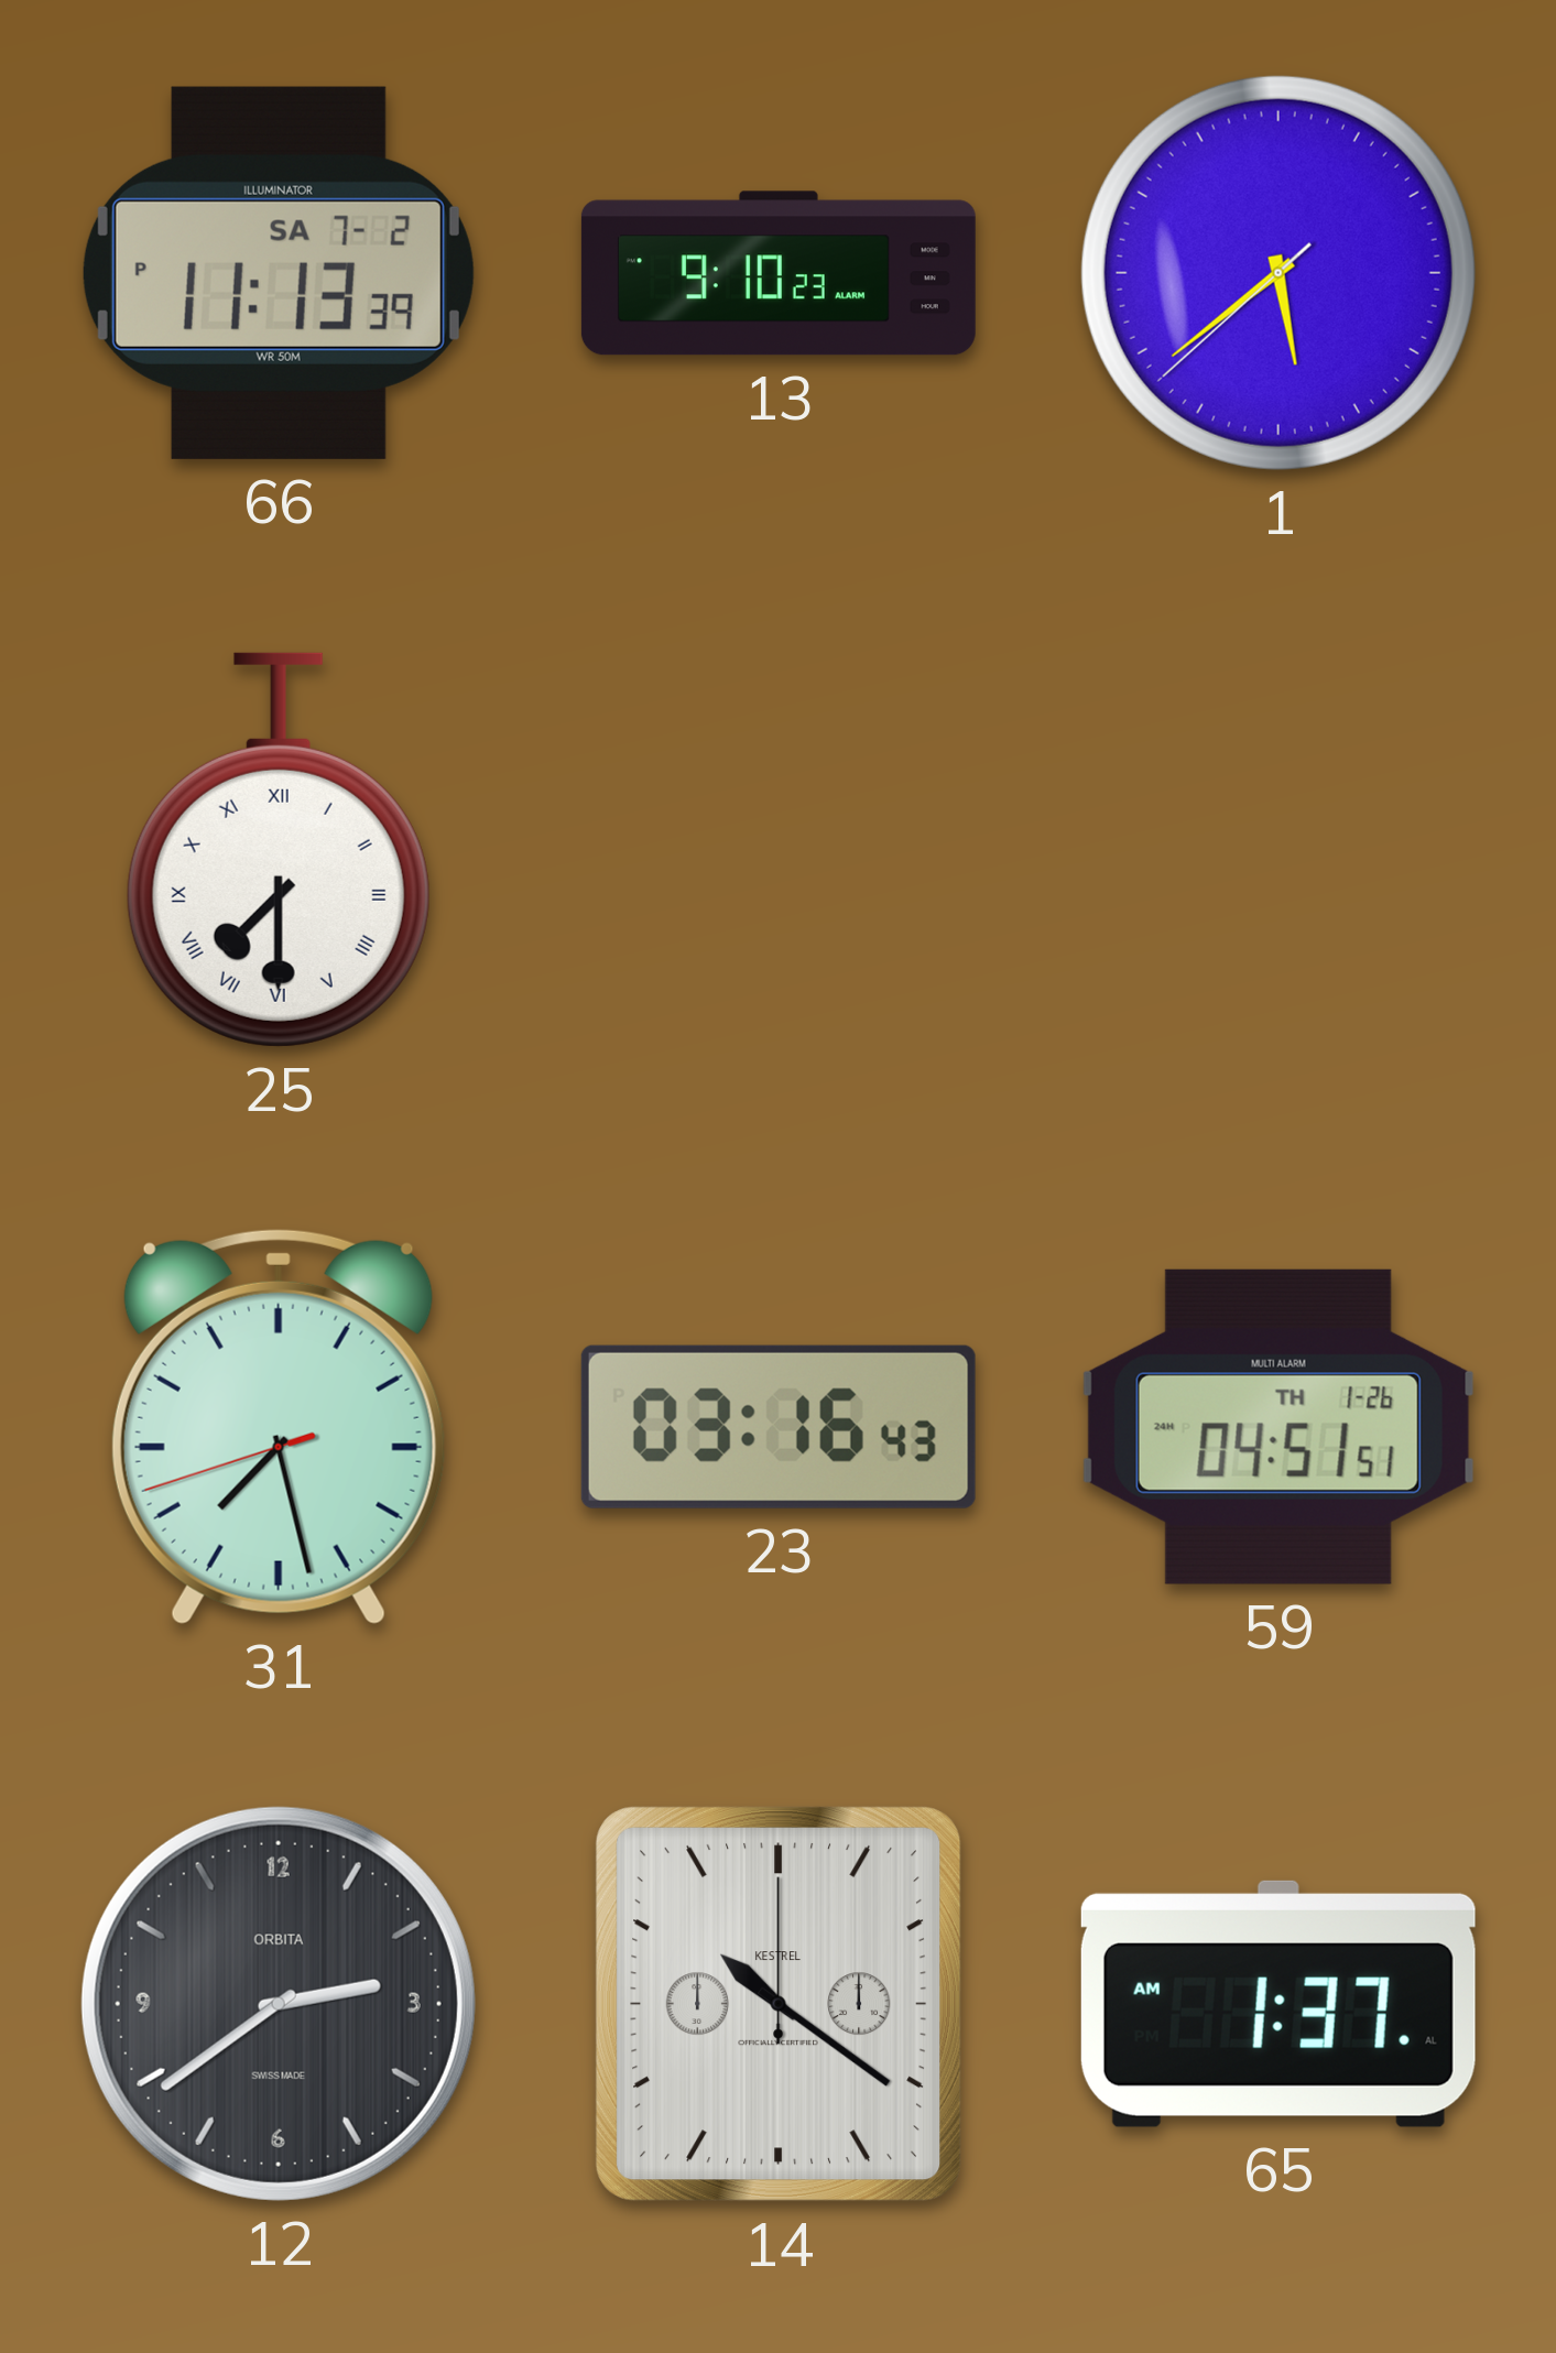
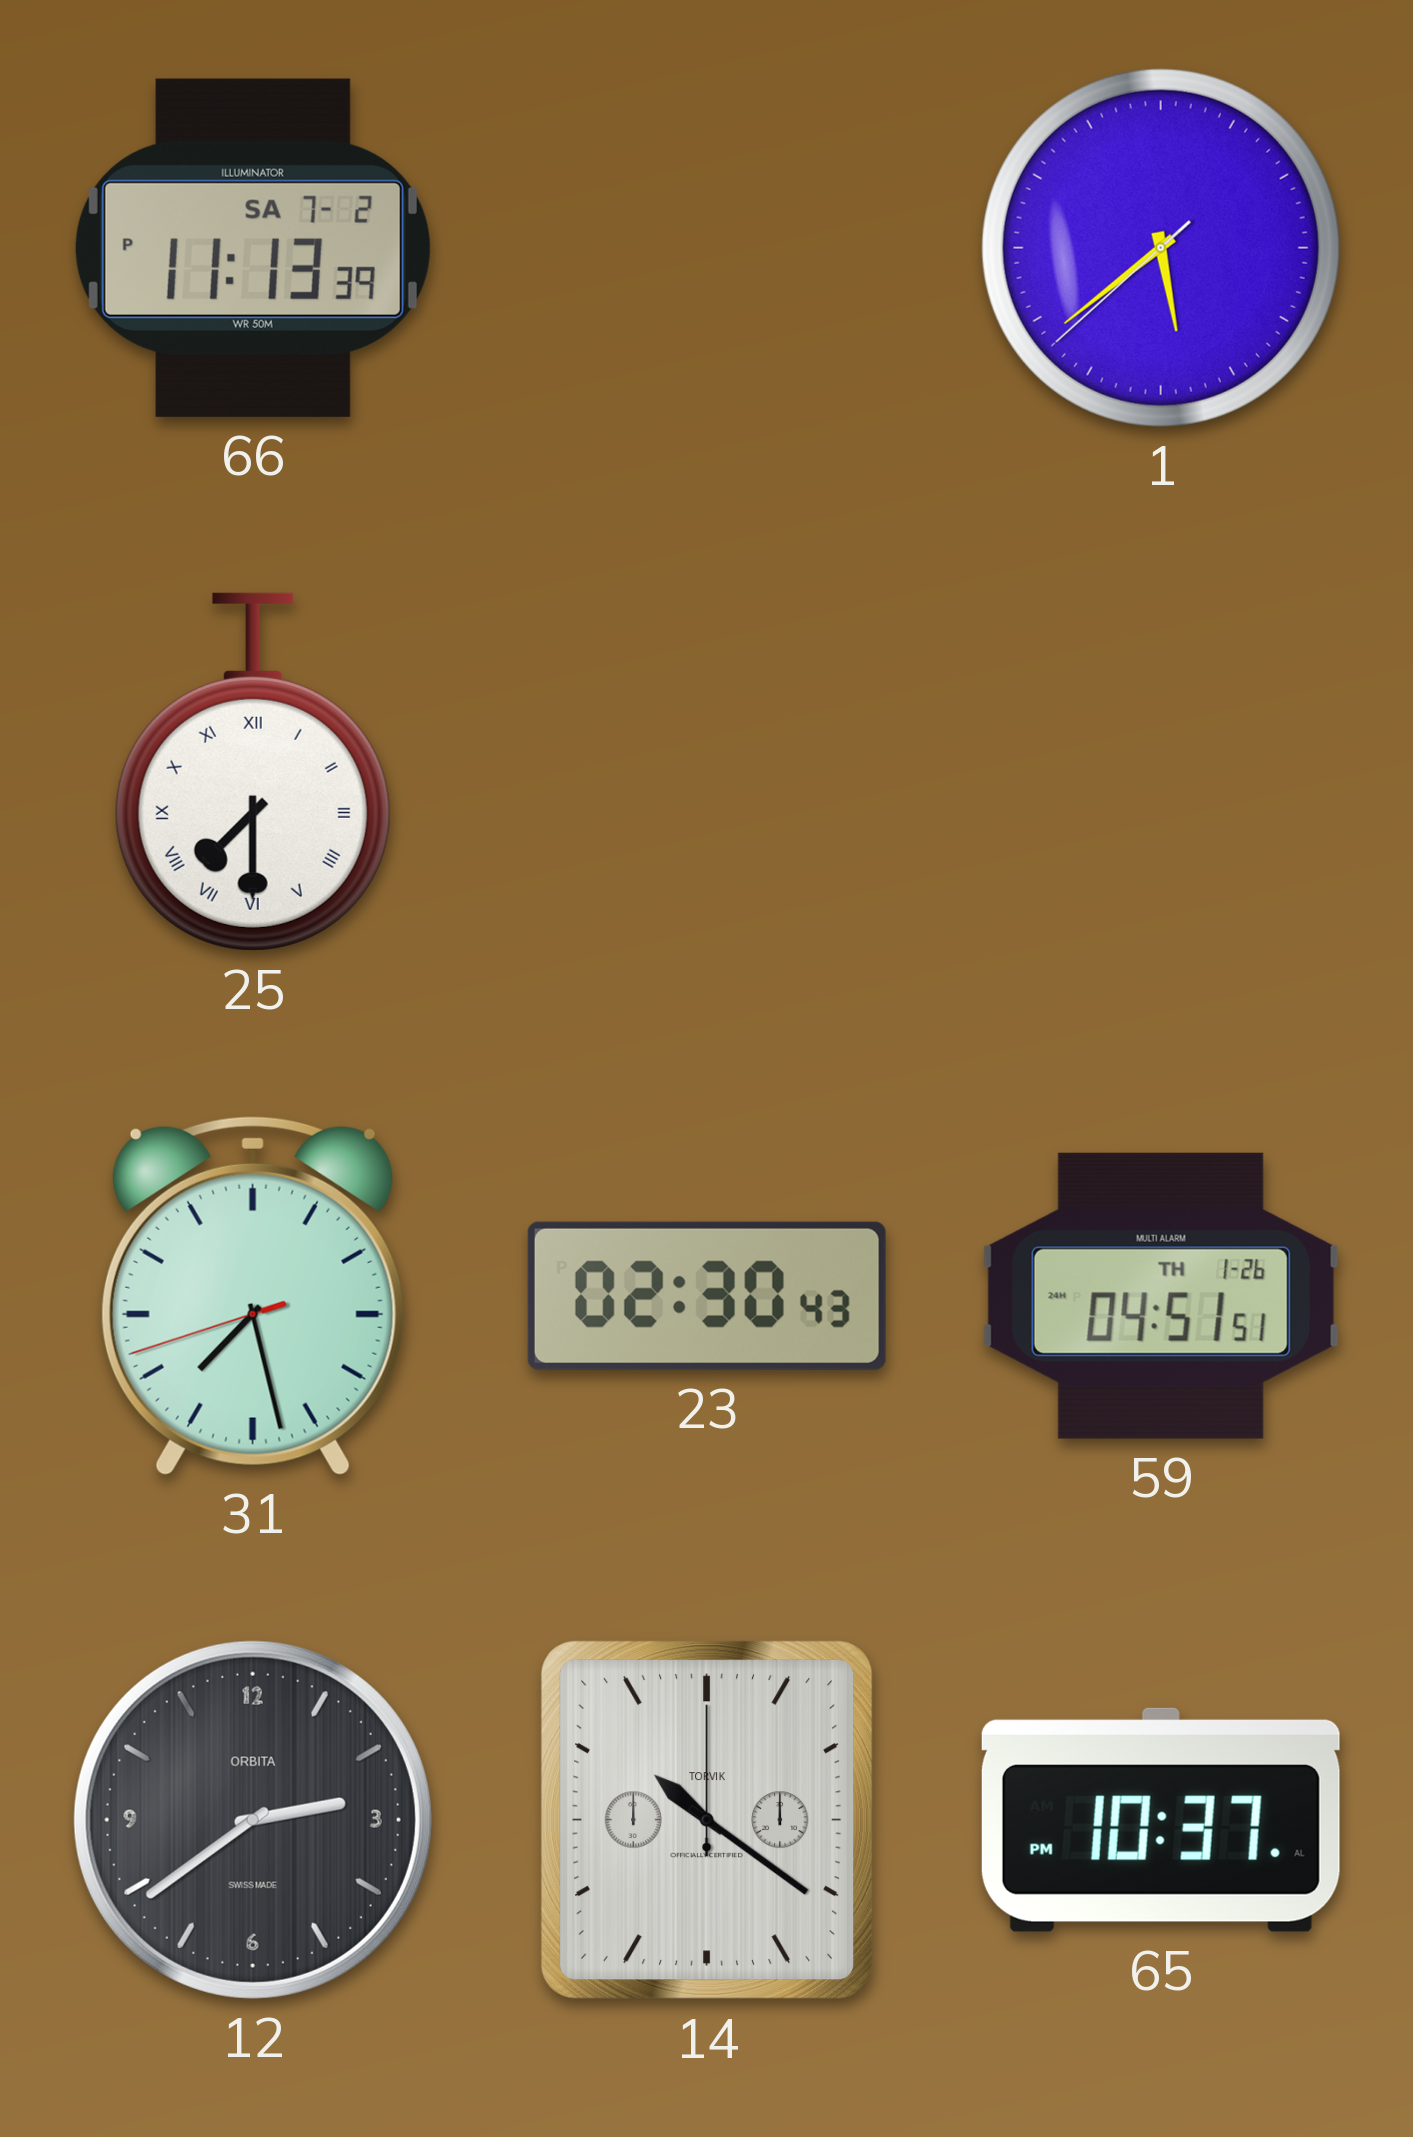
13: 9:10 -> none (779, 273)
23: 03:16 -> 02:30 (707, 1296)
14 brand: KESTREL -> TORVIK (707, 1820)
65: 1:37 -> 10:37 (1161, 1820)
